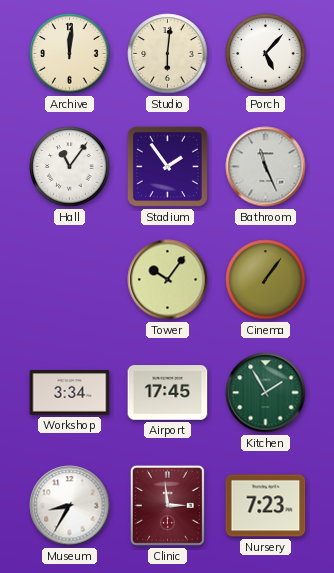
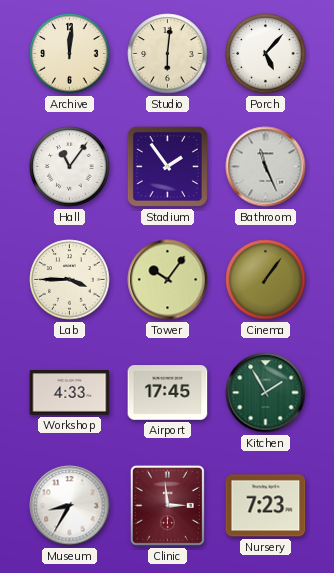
Lab: none -> 3:45 (70, 280)
Workshop: 3:34 -> 4:33 (70, 393)
